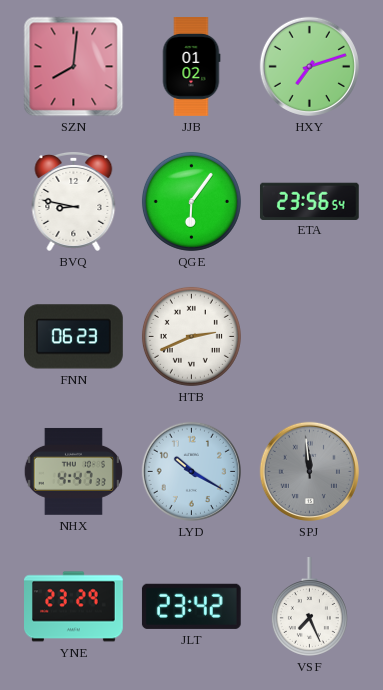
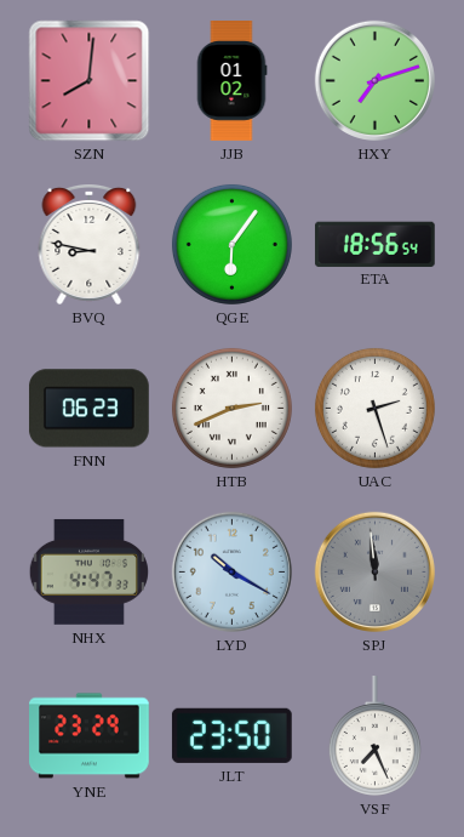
ETA: 23:56 -> 18:56 (374, 244)
UAC: none -> 2:27 (374, 408)
JLT: 23:42 -> 23:50 (231, 735)
